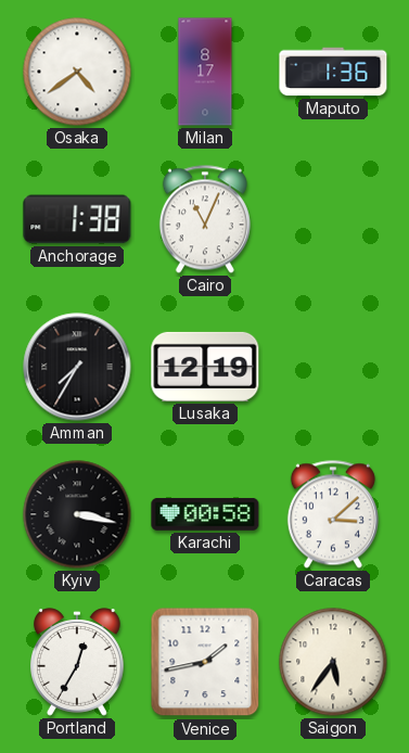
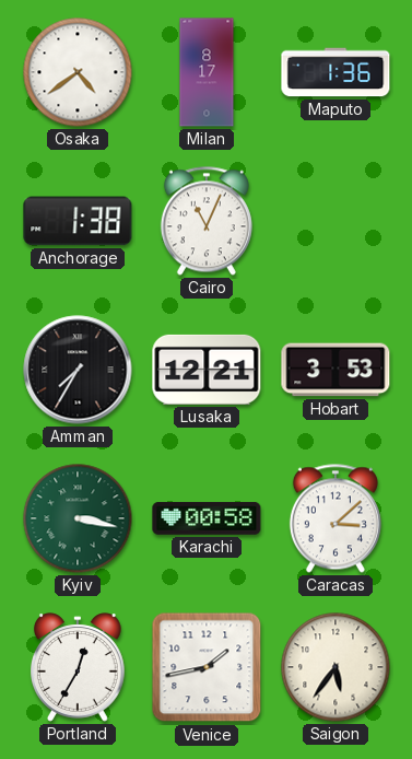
Lusaka: 12:19 -> 12:21 (207, 370)
Hobart: none -> 3:53 (336, 370)
Kyiv dial: black -> green (78, 518)
